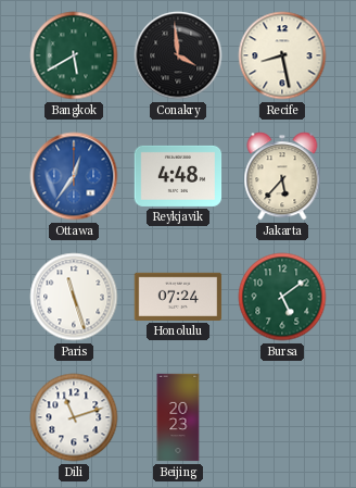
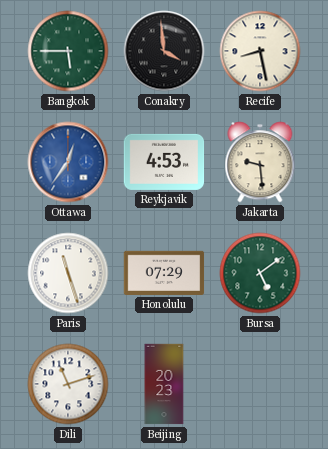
Bangkok: 5:40 -> 5:45 (68, 51)
Reykjavik: 4:48 -> 4:53 (164, 162)
Jakarta: 5:37 -> 9:29 (260, 162)
Honolulu: 07:24 -> 07:29 (164, 273)
